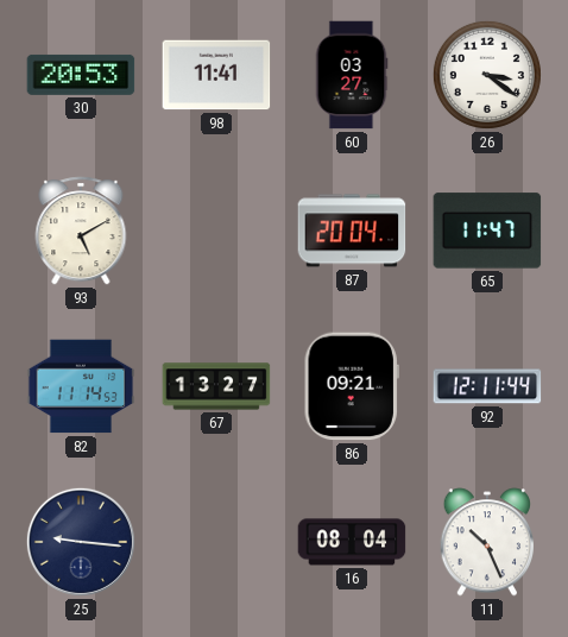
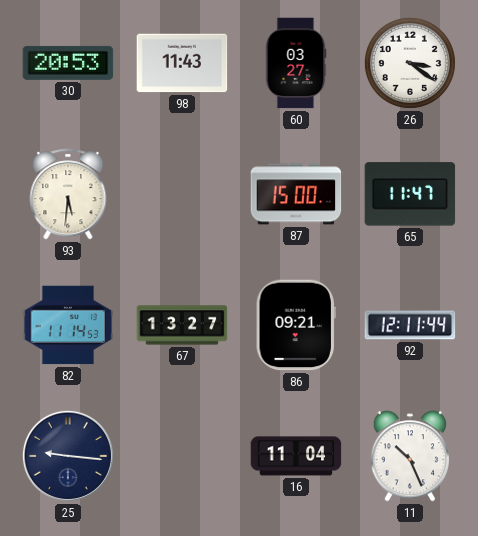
98: 11:41 -> 11:43 (182, 63)
93: 5:10 -> 5:31 (68, 194)
87: 20:04 -> 15:00 (296, 194)
16: 08:04 -> 11:04 (296, 456)
